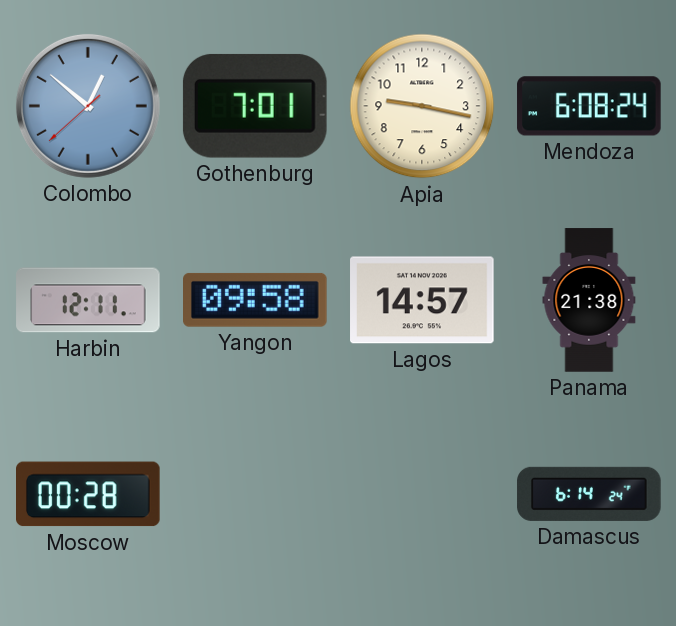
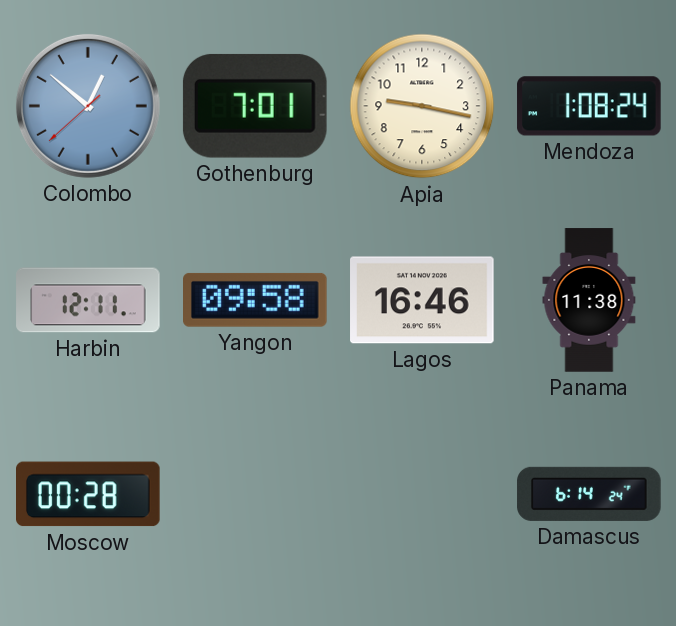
Mendoza: 6:08 -> 1:08 (589, 106)
Lagos: 14:57 -> 16:46 (422, 300)
Panama: 21:38 -> 11:38 (589, 300)
